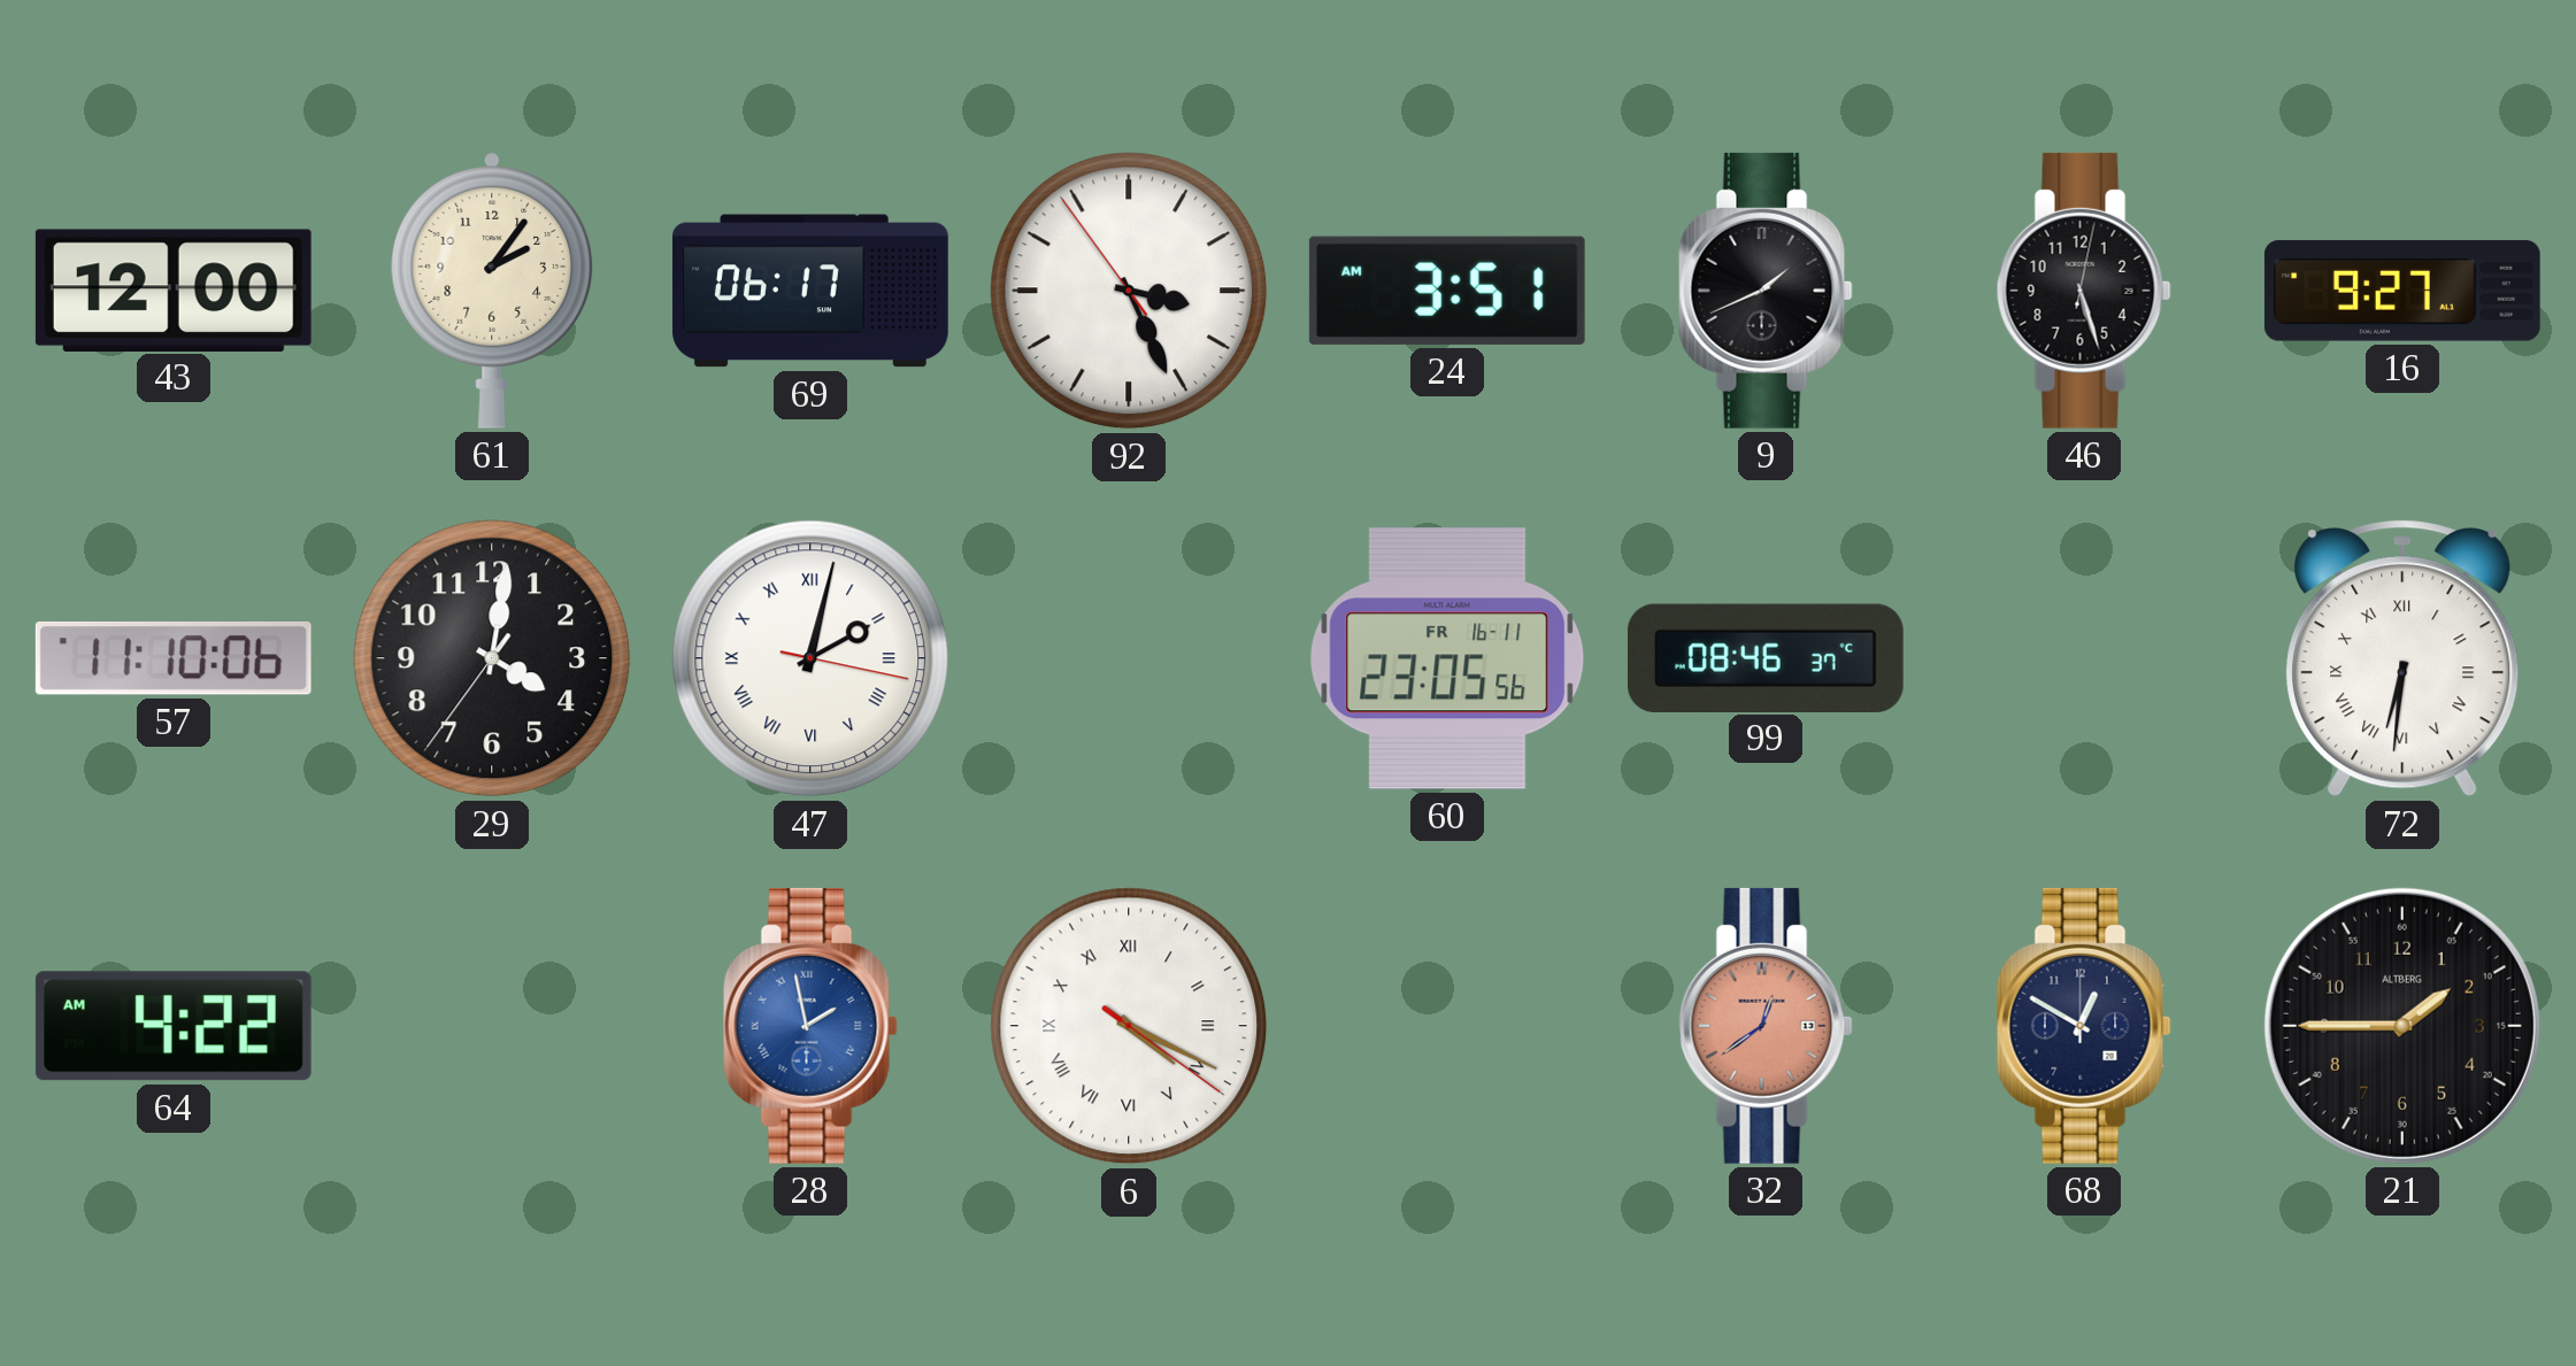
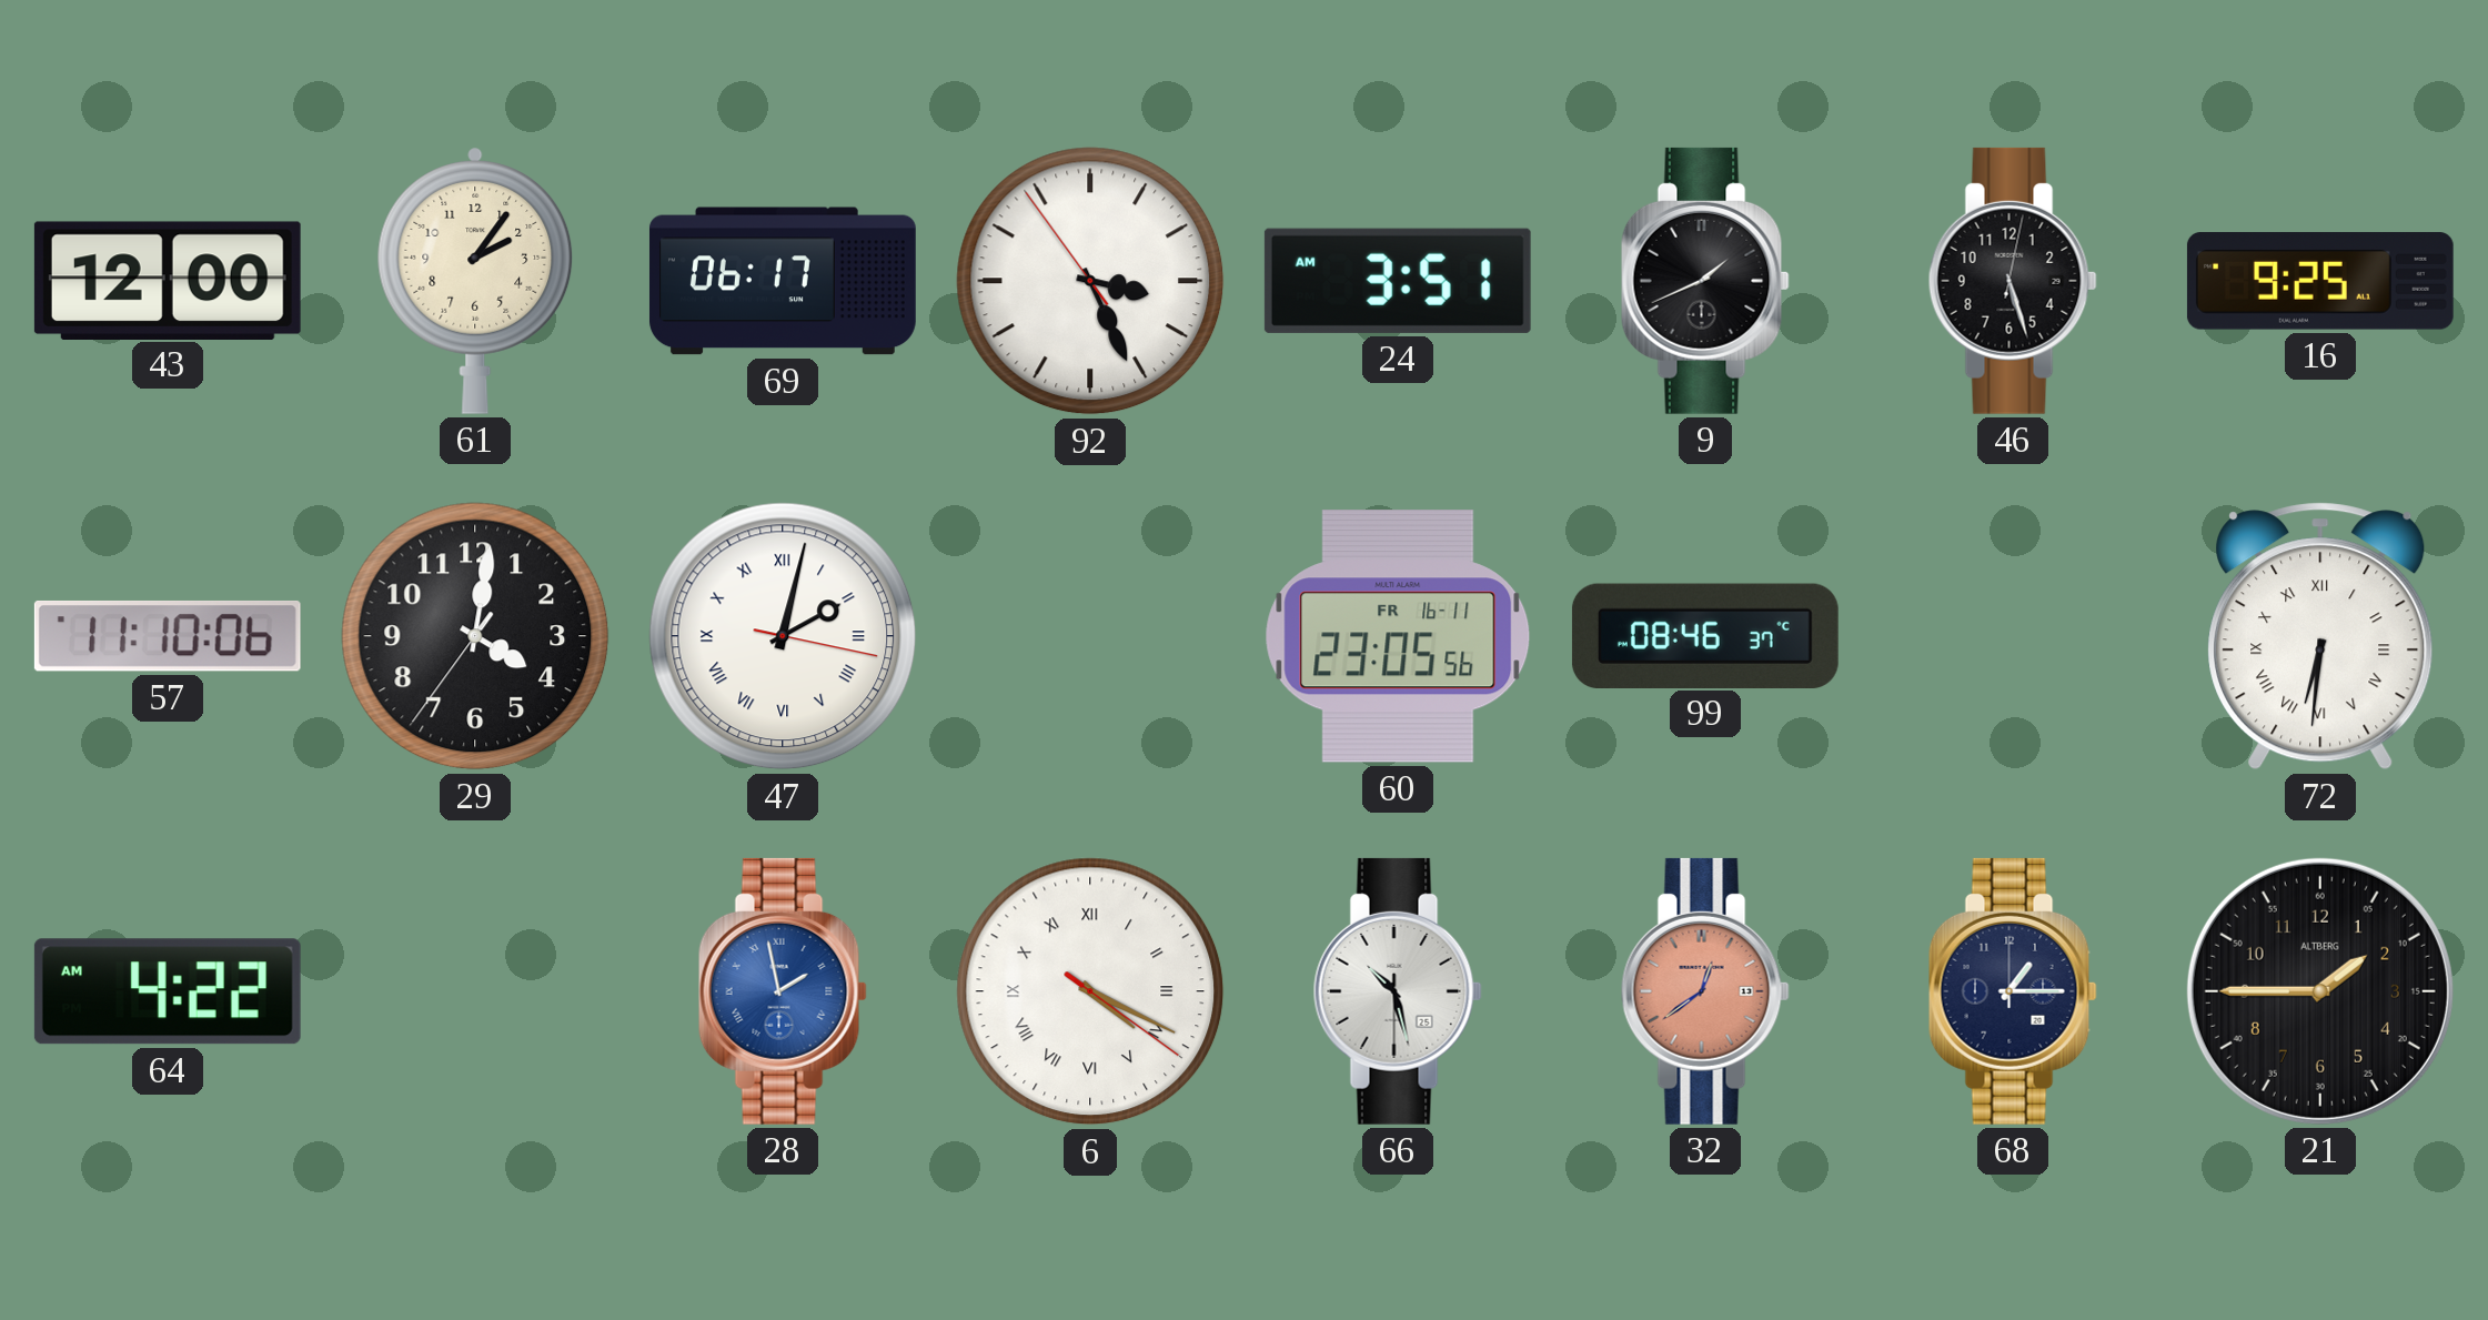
16: 9:27 -> 9:25 (2320, 281)
66: none -> 10:27 (1398, 991)
68: 12:50 -> 1:15 (2013, 991)
